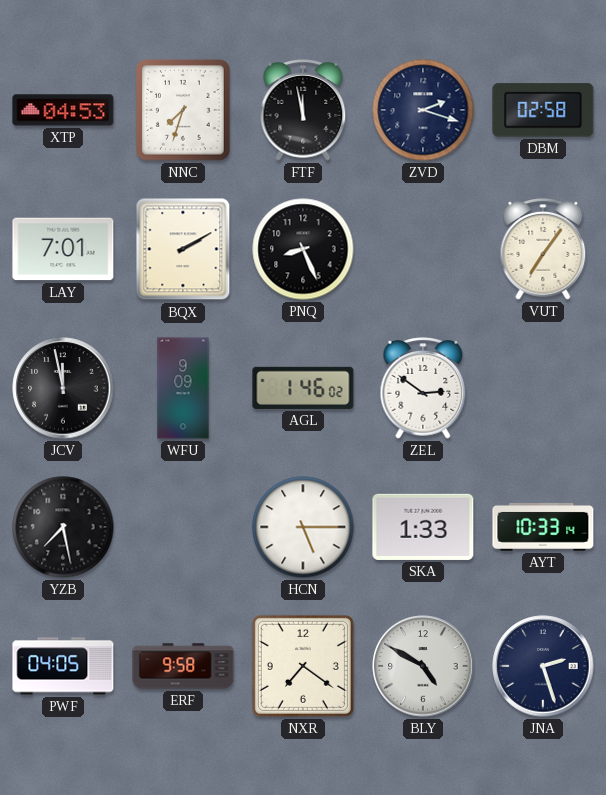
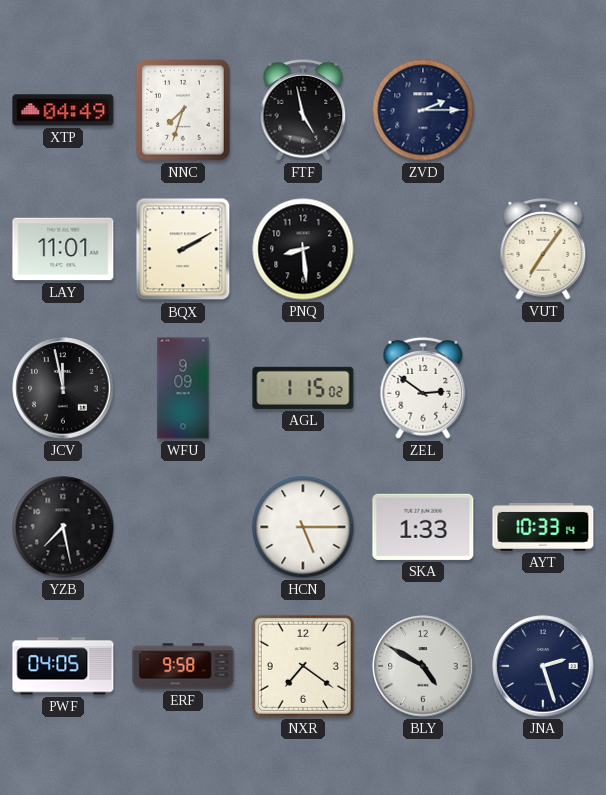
XTP: 04:53 -> 04:49 (63, 110)
FTF: 11:58 -> 4:58 (303, 110)
ZVD: 2:18 -> 2:15 (423, 110)
DBM: 02:58 -> none (543, 110)
LAY: 7:01 -> 11:01 (63, 249)
PNQ: 8:26 -> 8:29 (303, 249)
AGL: 1:46 -> 1:15 (303, 388)
